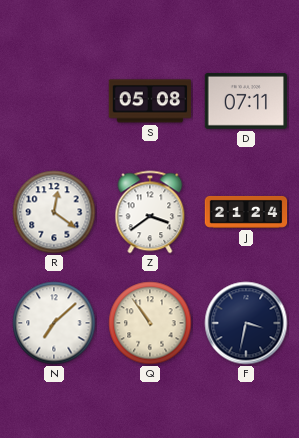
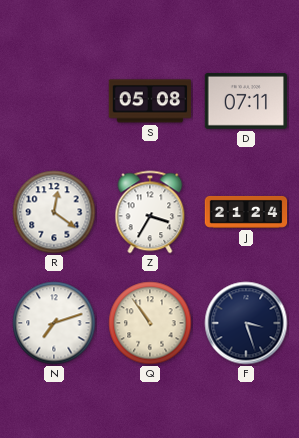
Z: 3:39 -> 3:35 (150, 212)
N: 7:08 -> 7:12 (54, 323)
F: 3:32 -> 3:27 (246, 323)
